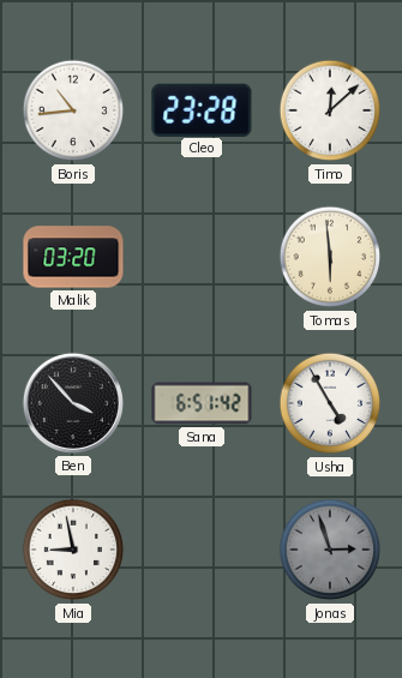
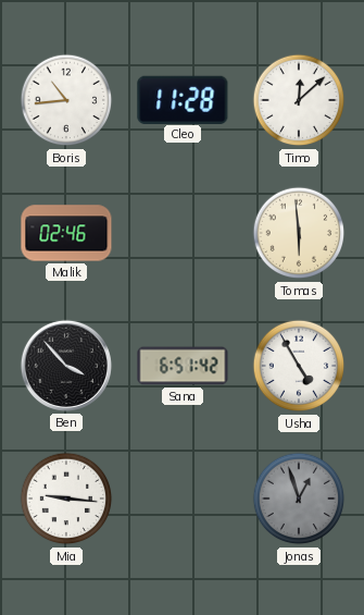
Cleo: 23:28 -> 11:28 (183, 99)
Malik: 03:20 -> 02:46 (66, 233)
Mia: 8:58 -> 9:16 (66, 499)
Jonas: 2:57 -> 12:57 (299, 499)
